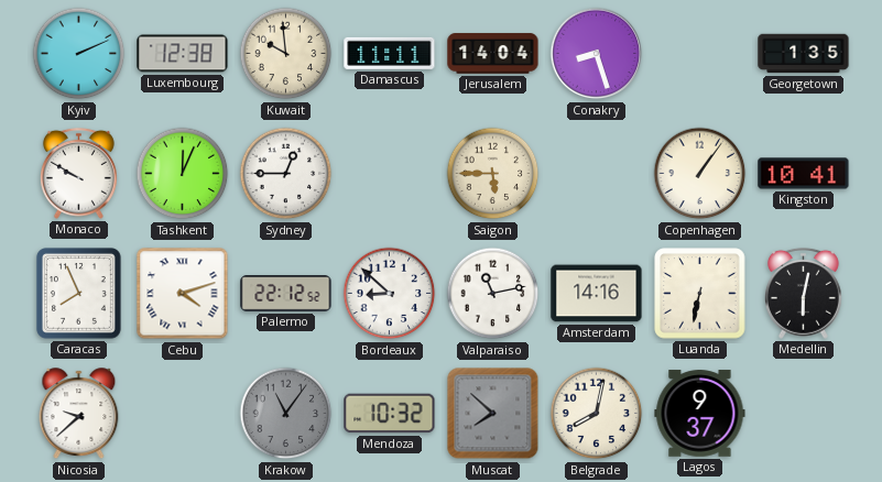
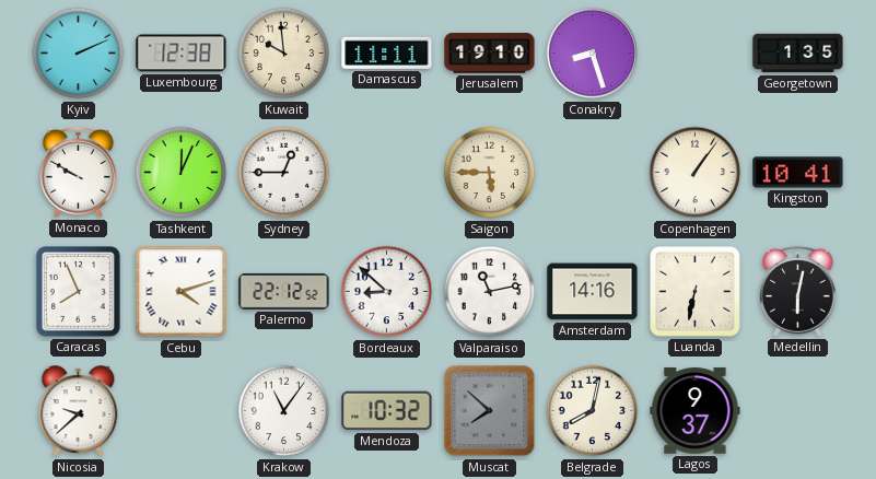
Jerusalem: 14:04 -> 19:10 (490, 54)
Krakow dial: grey -> white (284, 411)
